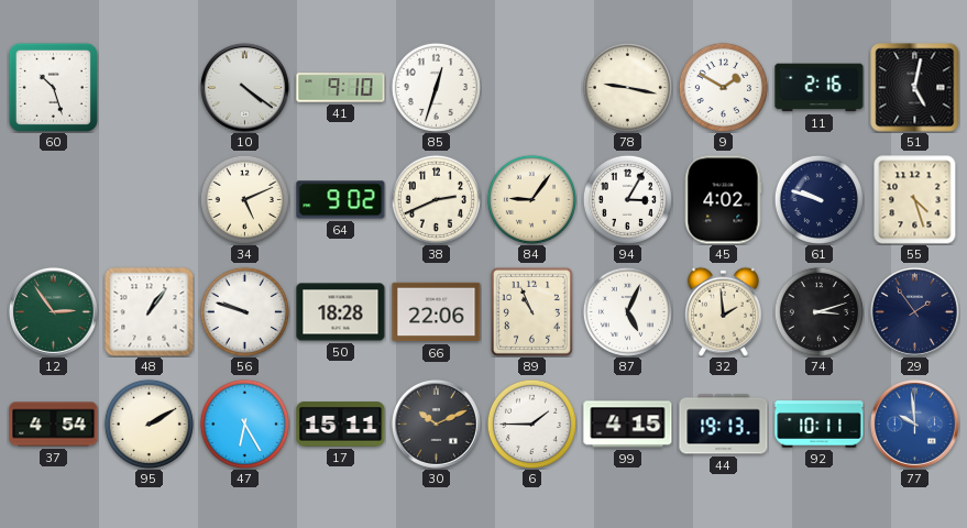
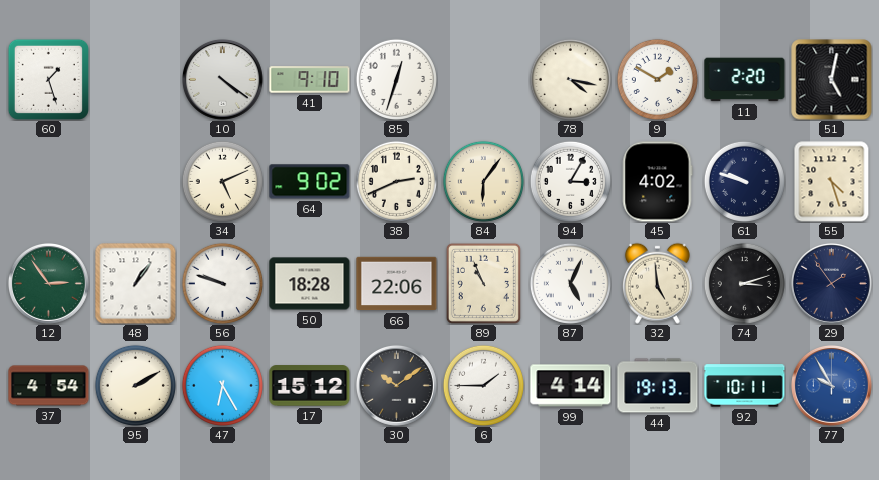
60: 10:27 -> 1:27 (48, 79)
78: 9:17 -> 4:17 (570, 79)
11: 2:16 -> 2:20 (745, 80)
84: 9:06 -> 6:06 (483, 181)
32: 1:59 -> 4:59 (657, 283)
17: 15:11 -> 15:12 (310, 386)
30: 10:11 -> 10:09 (396, 385)
99: 4:15 -> 4:14 (571, 386)
77: 9:59 -> 9:55 (831, 385)
